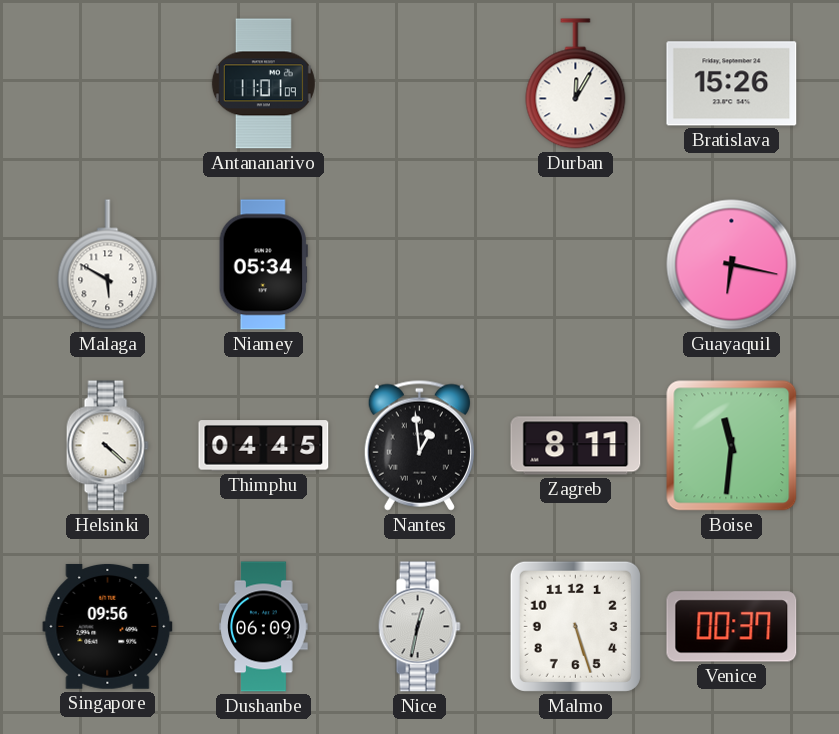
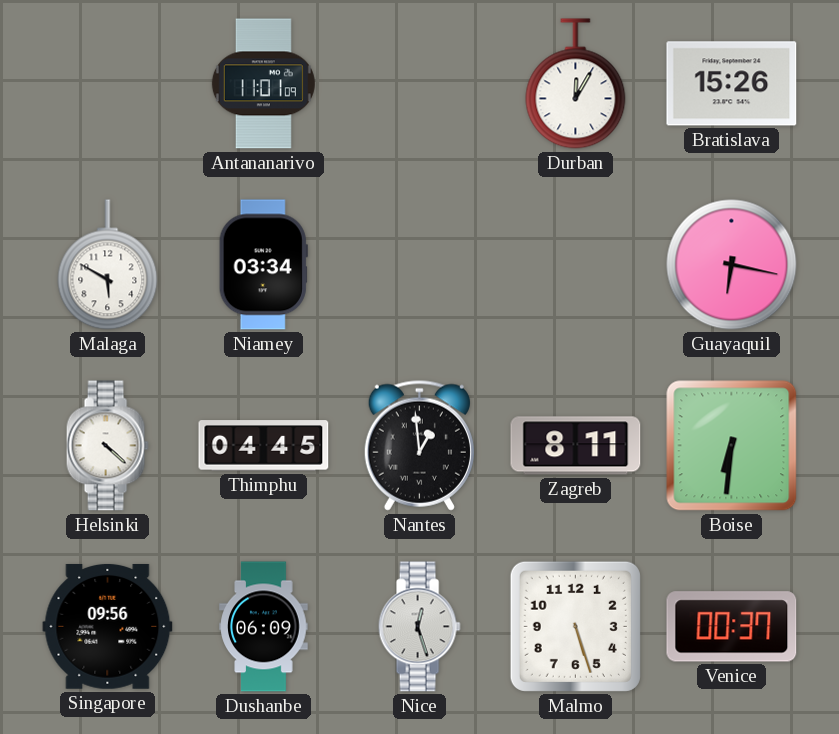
Niamey: 05:34 -> 03:34 (263, 265)
Boise: 11:31 -> 6:31 (732, 446)
Nice: 12:32 -> 12:27 (419, 627)
